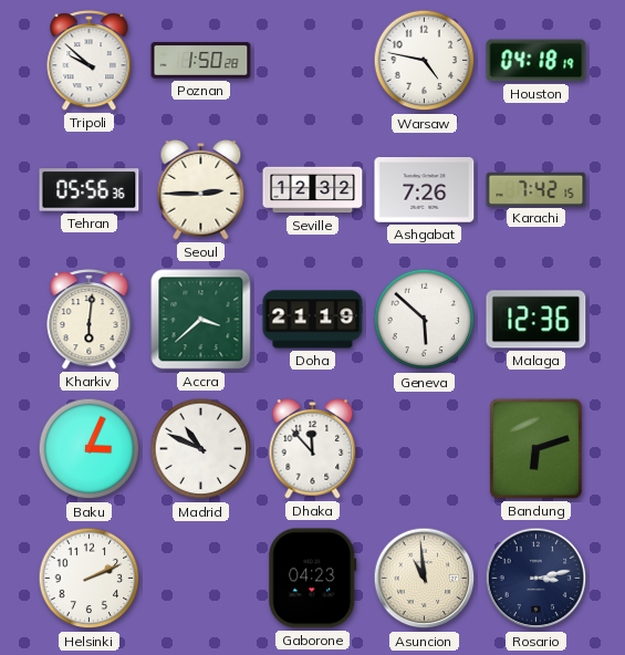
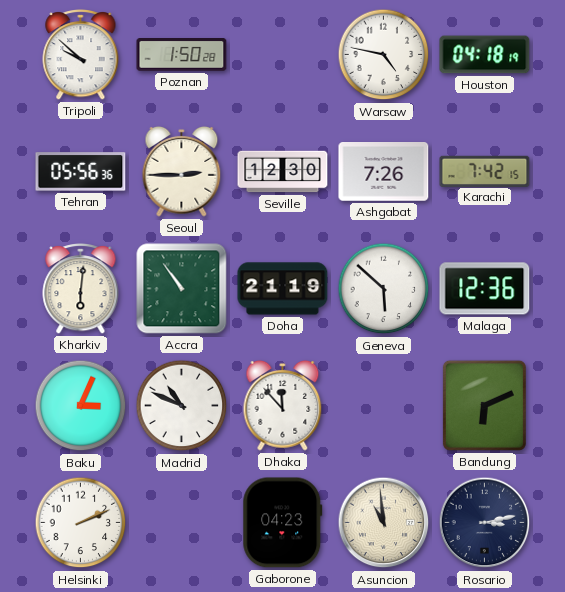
Seville: 12:32 -> 12:30 (283, 172)
Accra: 3:38 -> 10:54 (182, 289)
Bandung: 6:12 -> 6:11 (484, 405)
